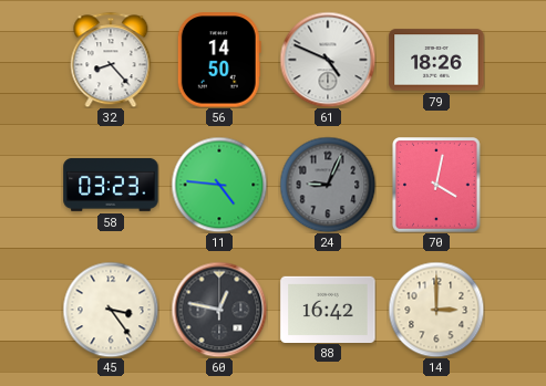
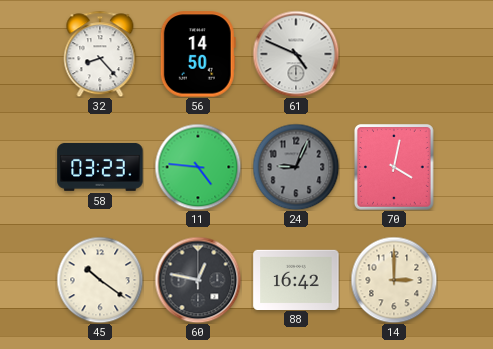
79: 18:26 -> none (436, 60)
45: 3:24 -> 10:21 (100, 280)
